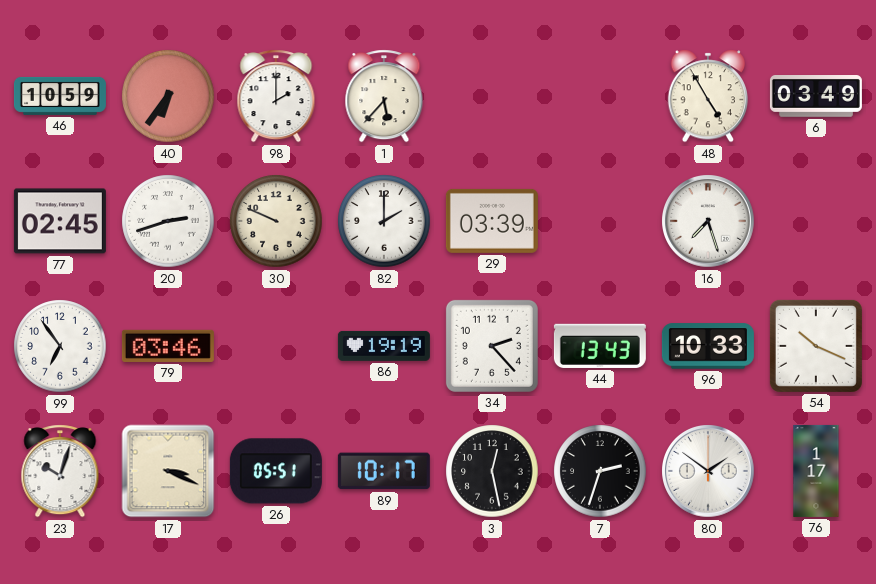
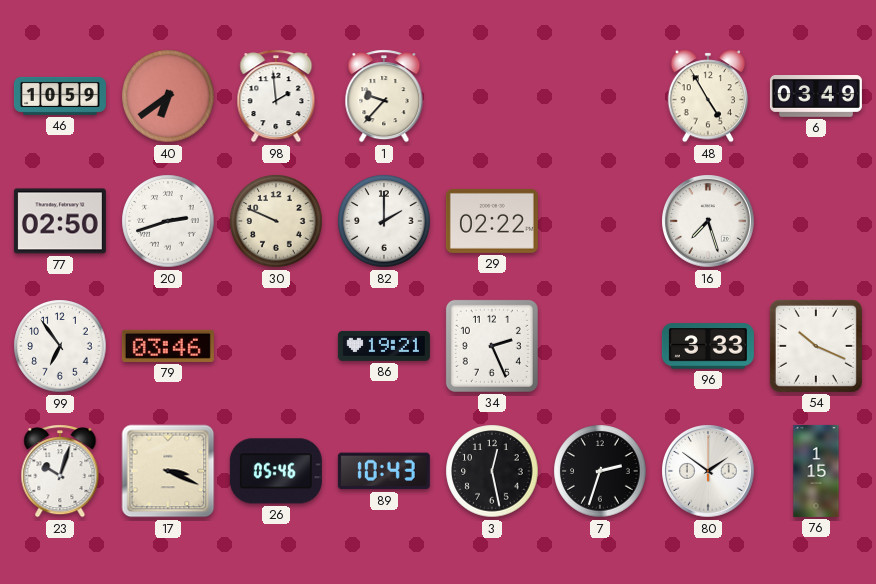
40: 6:36 -> 6:39 (168, 96)
98: 2:00 -> 1:59 (276, 96)
1: 5:37 -> 9:37 (384, 96)
77: 02:45 -> 02:50 (60, 221)
29: 03:39 -> 02:22 (492, 221)
86: 19:19 -> 19:21 (384, 346)
34: 2:23 -> 2:26 (492, 346)
44: 13:43 -> none (600, 346)
96: 10:33 -> 3:33 (708, 346)
26: 05:51 -> 05:46 (276, 471)
89: 10:17 -> 10:43 (384, 471)
76: 1:17 -> 1:15 (816, 471)
